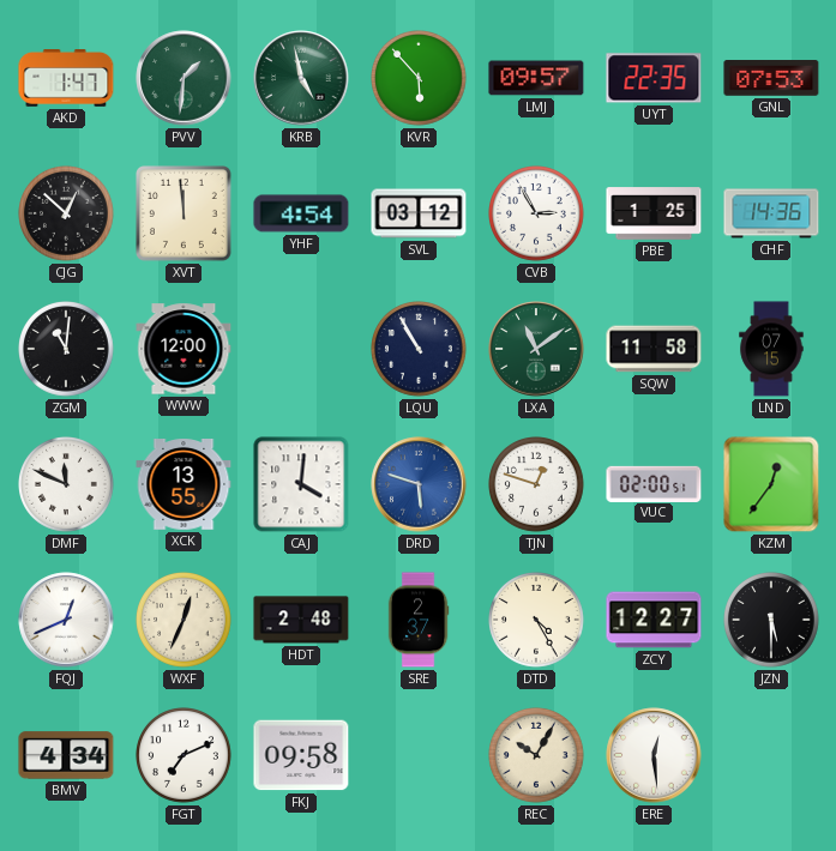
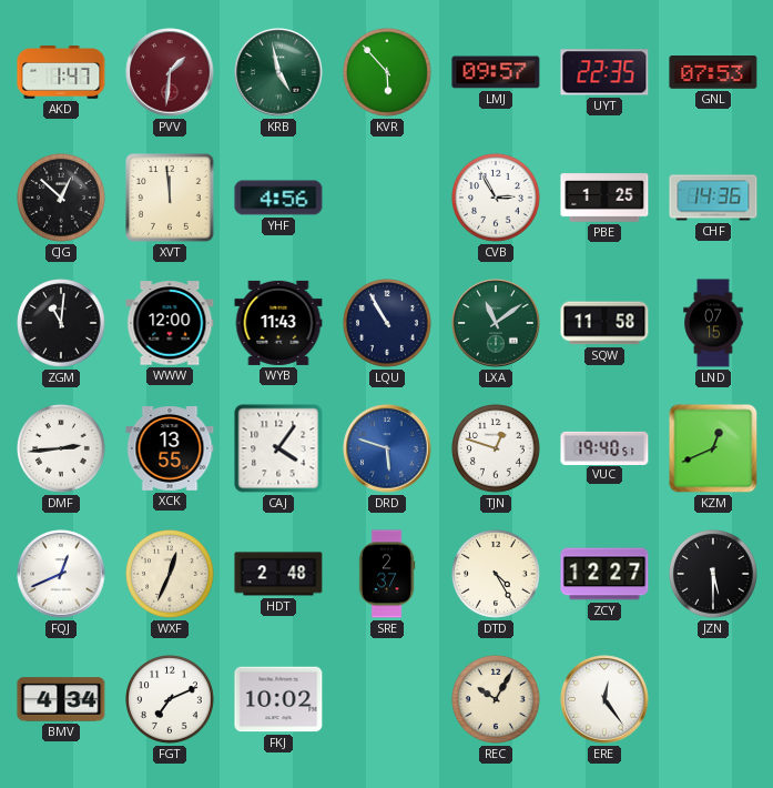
PVV dial: green -> burgundy (170, 72)
YHF: 4:54 -> 4:56 (278, 198)
SVL: 03:12 -> none (419, 213)
WYB: none -> 11:43 (278, 323)
DMF: 11:49 -> 2:44 (62, 449)
CAJ: 4:01 -> 4:06 (278, 448)
VUC: 02:00 -> 19:40 (604, 447)
KZM: 12:36 -> 12:41 (713, 448)
FKJ: 09:58 -> 10:02 (278, 699)
ERE: 12:29 -> 12:24 (604, 699)
